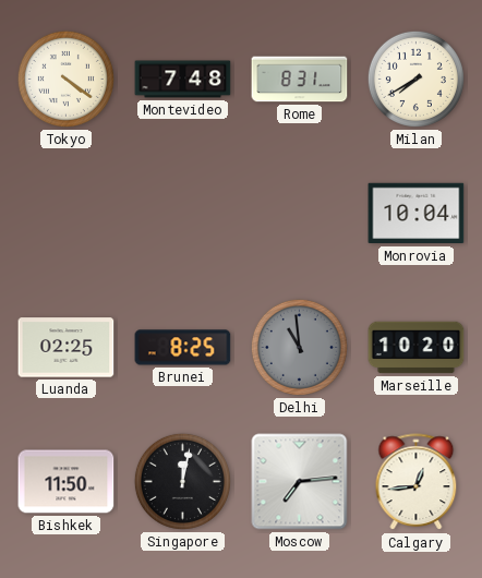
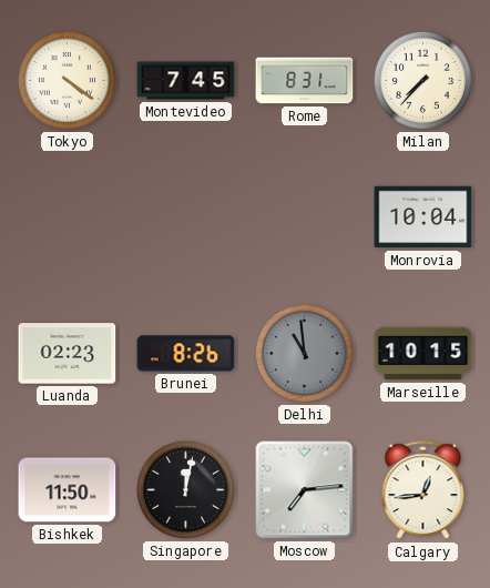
Montevideo: 7:48 -> 7:45 (186, 81)
Milan: 7:40 -> 7:37 (422, 80)
Luanda: 02:25 -> 02:23 (68, 354)
Brunei: 8:25 -> 8:26 (186, 354)
Marseille: 10:20 -> 10:15 (423, 354)
